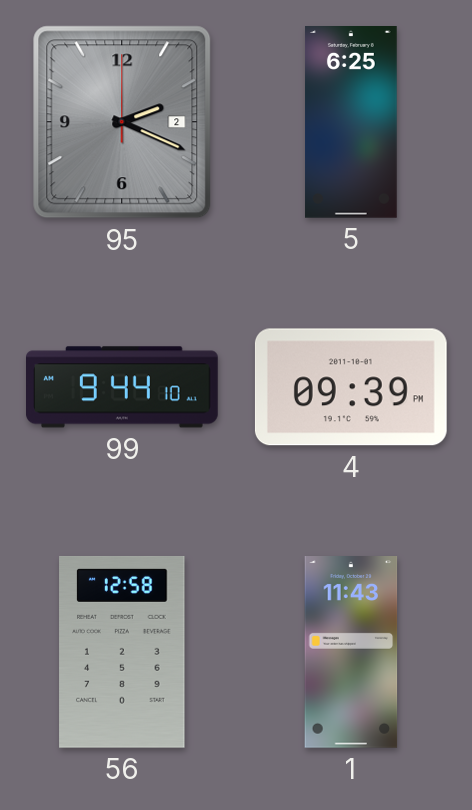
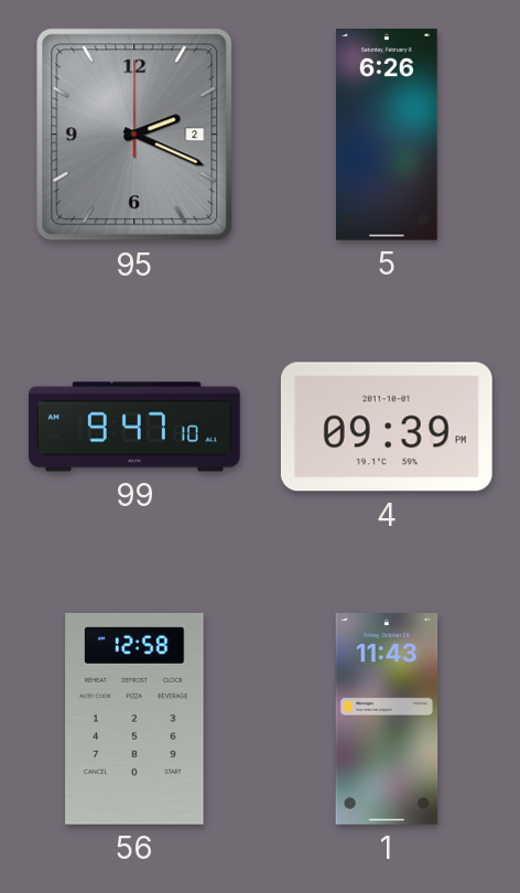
5: 6:25 -> 6:26 (388, 136)
99: 9:44 -> 9:47 (136, 427)
